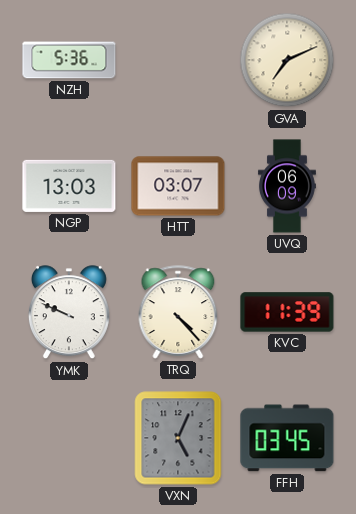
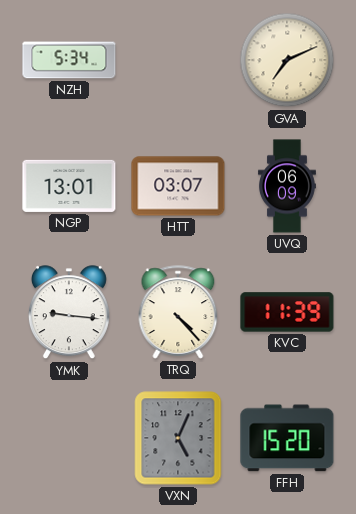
NZH: 5:36 -> 5:34 (69, 60)
NGP: 13:03 -> 13:01 (69, 186)
YMK: 9:49 -> 9:16 (69, 313)
FFH: 03:45 -> 15:20 (287, 438)
